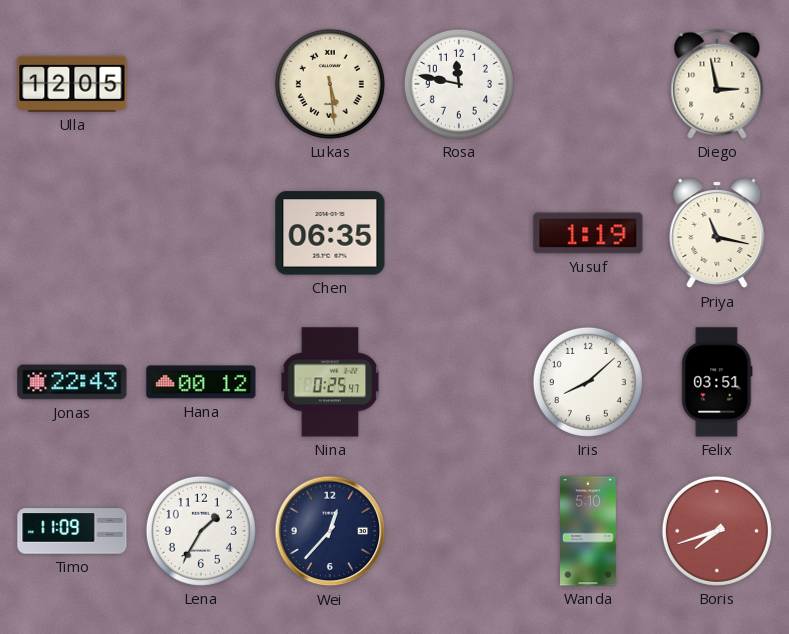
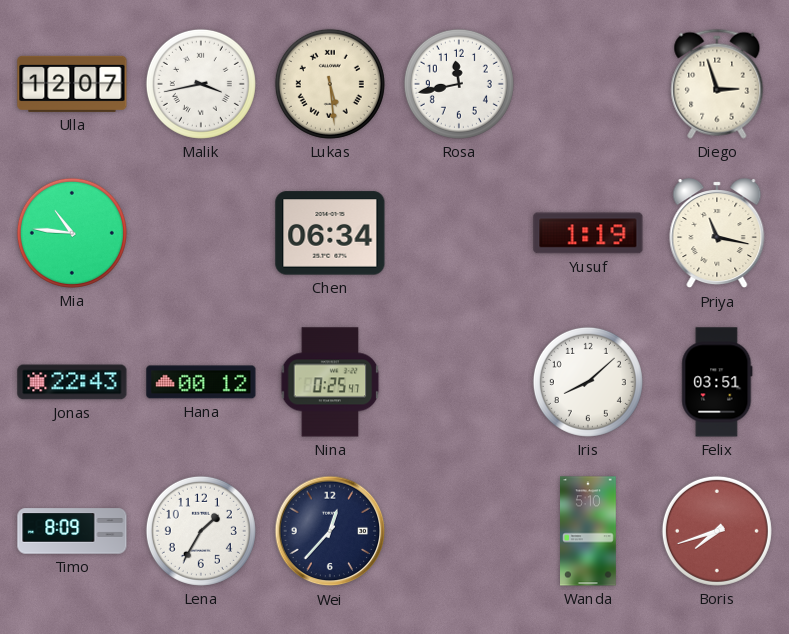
Ulla: 12:05 -> 12:07 (72, 84)
Malik: none -> 3:43 (201, 84)
Rosa: 11:47 -> 11:43 (459, 84)
Diego: 2:58 -> 2:57 (717, 84)
Mia: none -> 10:46 (72, 233)
Chen: 06:35 -> 06:34 (330, 233)
Timo: 11:09 -> 8:09 (72, 531)
